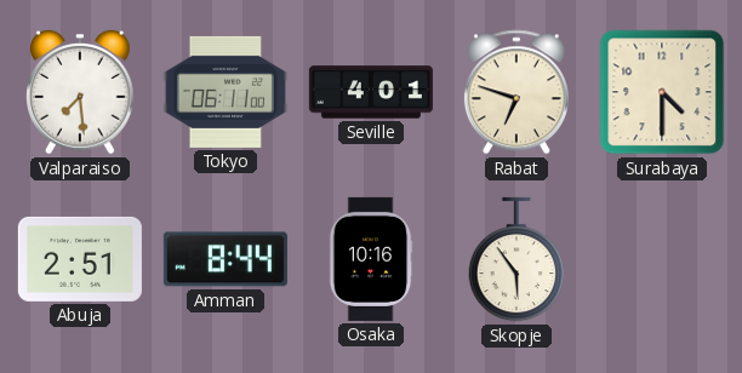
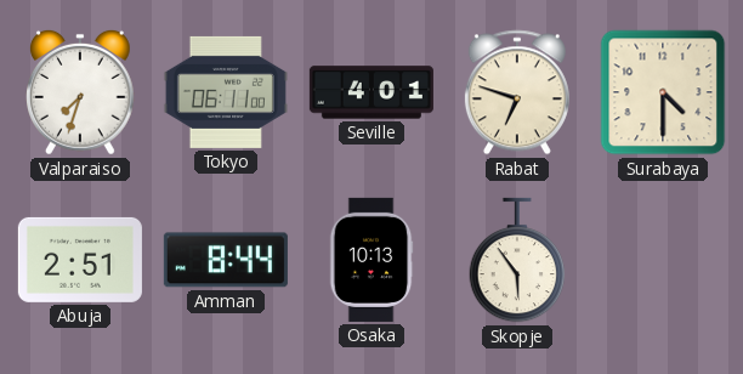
Valparaiso: 7:29 -> 7:33 (81, 92)
Osaka: 10:16 -> 10:13 (371, 260)
